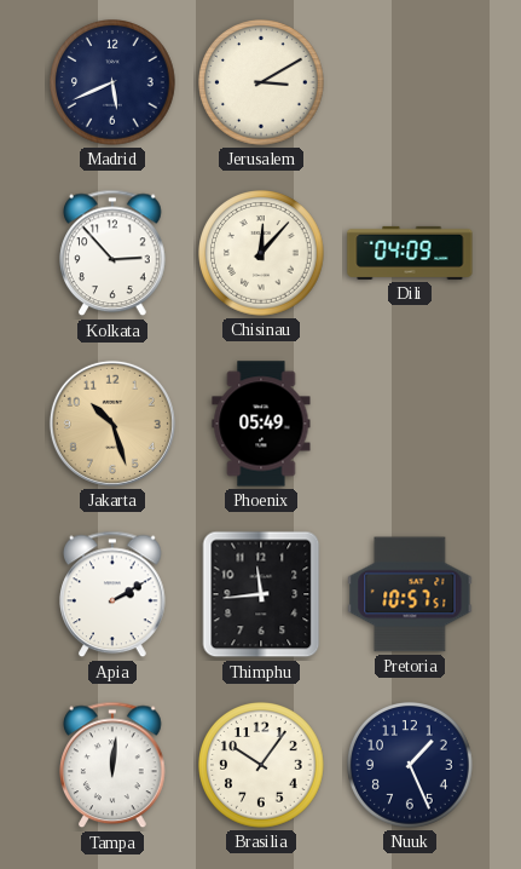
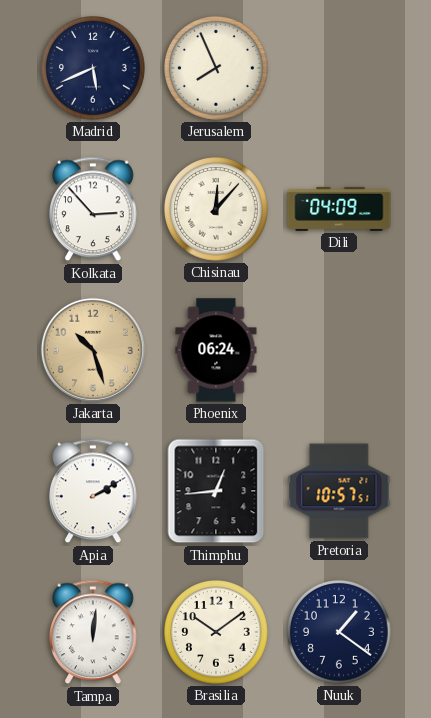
Jerusalem: 3:10 -> 7:56 (216, 68)
Phoenix: 05:49 -> 06:24 (216, 350)
Thimphu: 11:44 -> 12:44 (216, 491)
Brasilia: 10:06 -> 10:09 (216, 632)
Nuuk: 1:26 -> 1:21 (339, 632)
